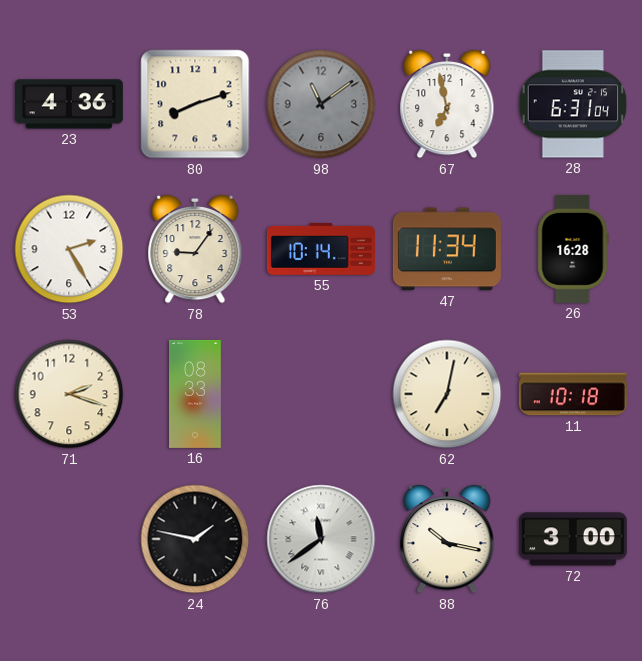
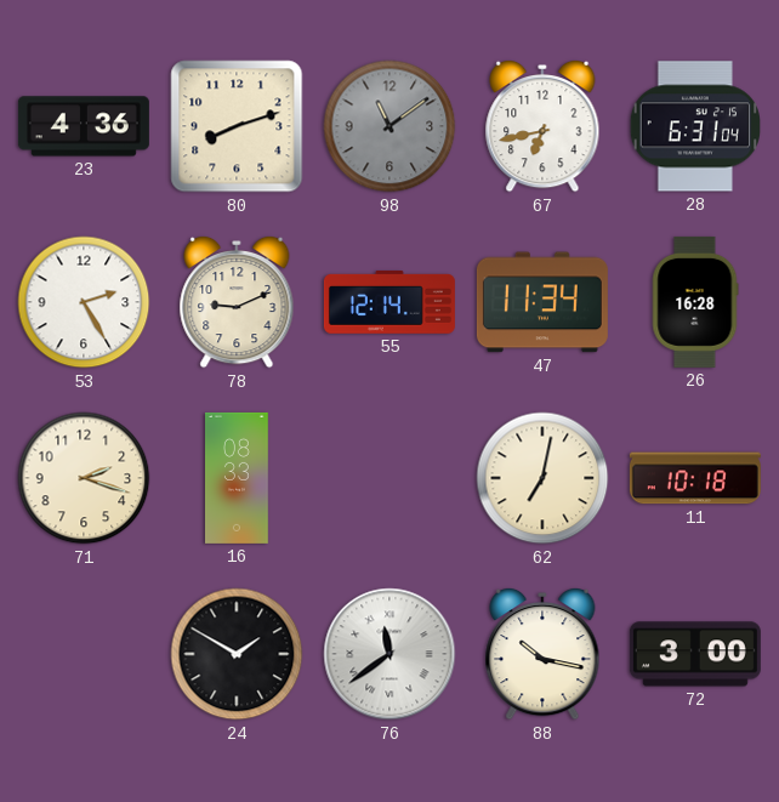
67: 6:58 -> 6:43 (542, 126)
78: 9:06 -> 9:11 (237, 302)
55: 10:14 -> 12:14 (389, 302)
24: 1:47 -> 1:50 (237, 654)
